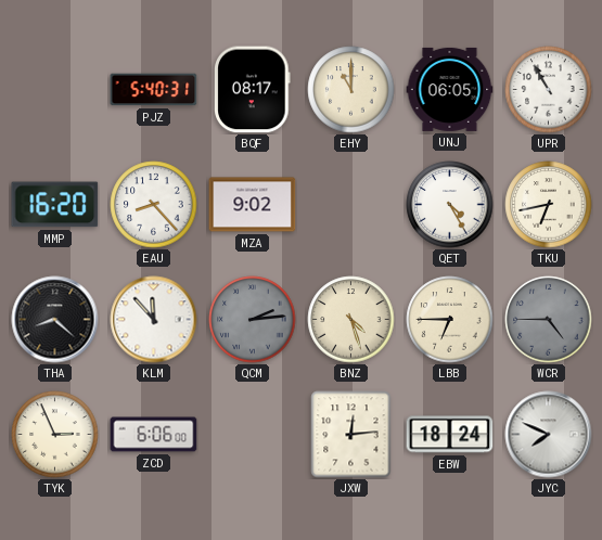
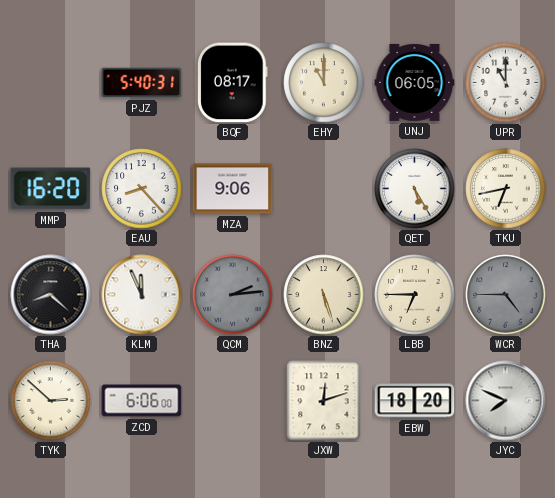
UPR: 10:55 -> 11:00 (506, 83)
MZA: 9:02 -> 9:06 (233, 189)
QET: 4:25 -> 5:25 (415, 189)
KLM: 11:53 -> 11:56 (142, 295)
BNZ: 4:27 -> 5:27 (324, 295)
TYK: 2:56 -> 2:52 (51, 401)
JXW: 12:14 -> 12:12 (324, 401)
EBW: 18:24 -> 18:20 (415, 401)
